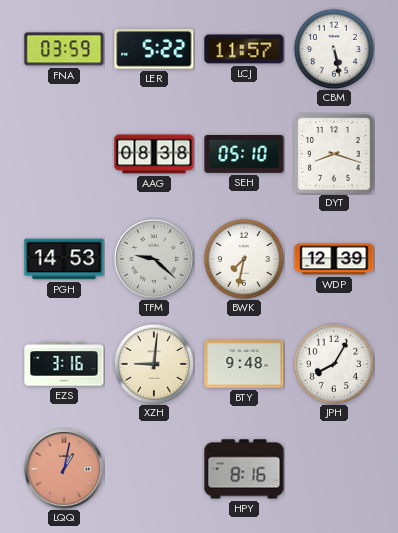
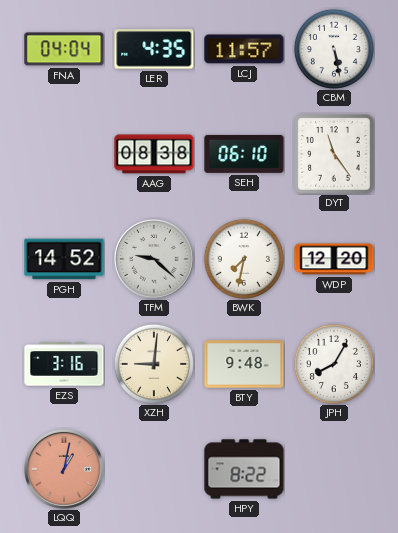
FNA: 03:59 -> 04:04 (64, 49)
LER: 5:22 -> 4:35 (154, 49)
SEH: 05:10 -> 06:10 (244, 154)
DYT: 8:18 -> 11:24 (334, 154)
PGH: 14:53 -> 14:52 (64, 259)
WDP: 12:39 -> 12:20 (334, 259)
HPY: 8:16 -> 8:22 (244, 469)
